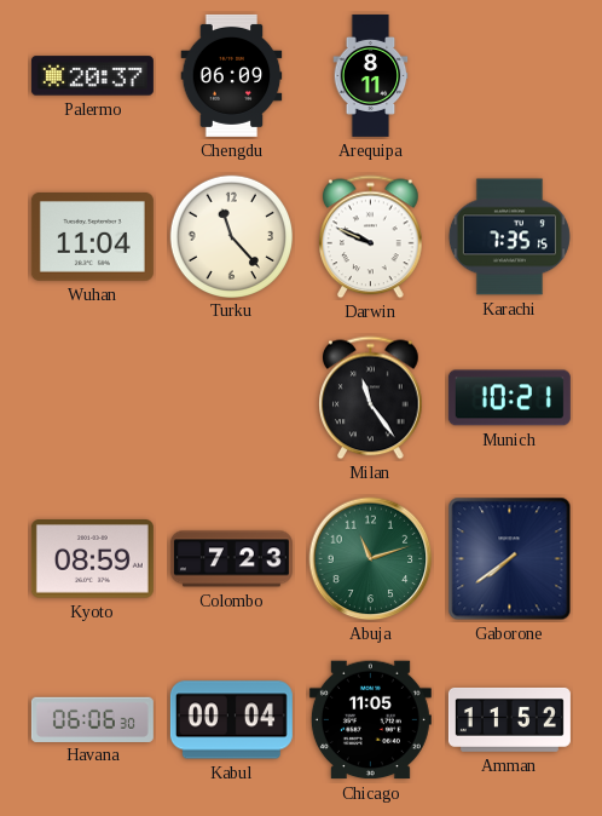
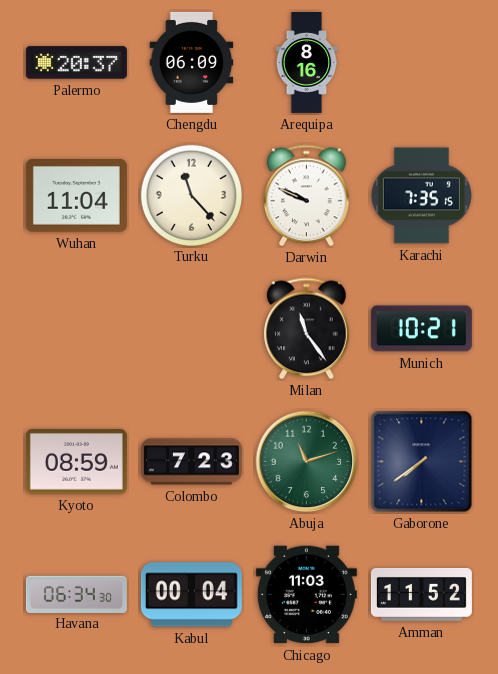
Arequipa: 8:11 -> 8:16 (307, 62)
Havana: 06:06 -> 06:34 (76, 594)
Chicago: 11:05 -> 11:03 (306, 595)
